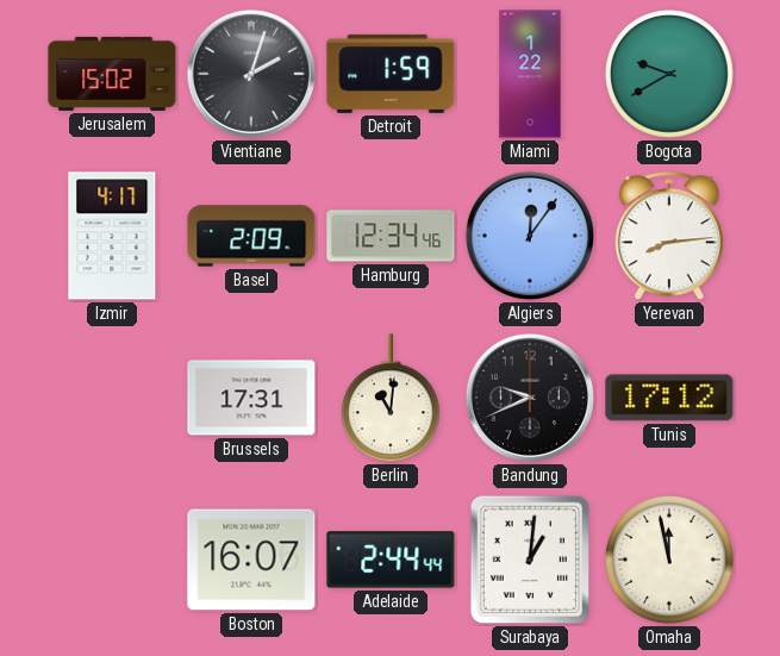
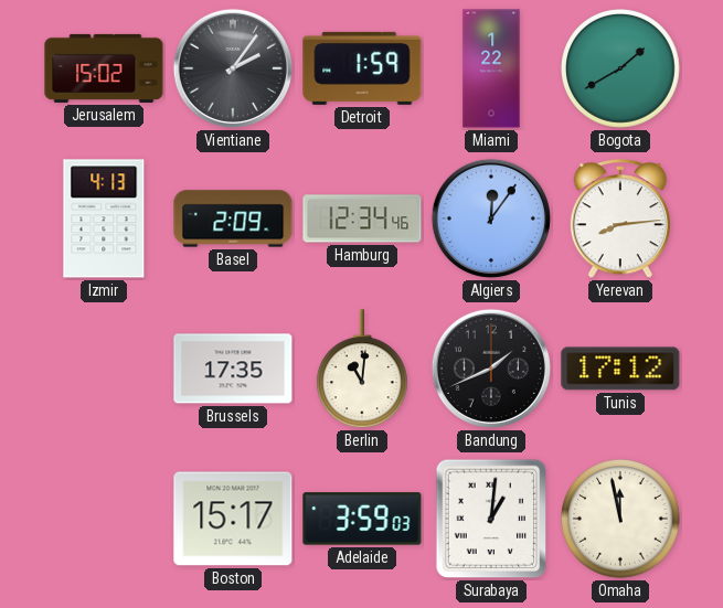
Vientiane: 2:03 -> 2:06 (233, 68)
Bogota: 9:40 -> 1:40 (621, 70)
Izmir: 4:17 -> 4:13 (104, 218)
Brussels: 17:31 -> 17:35 (233, 369)
Bandung: 9:41 -> 1:41 (491, 369)
Boston: 16:07 -> 15:17 (233, 519)
Adelaide: 2:44 -> 3:59 (362, 519)
